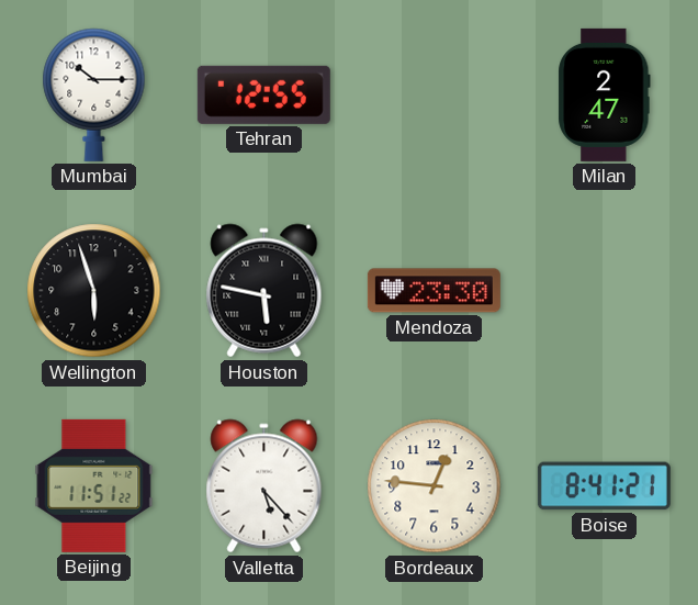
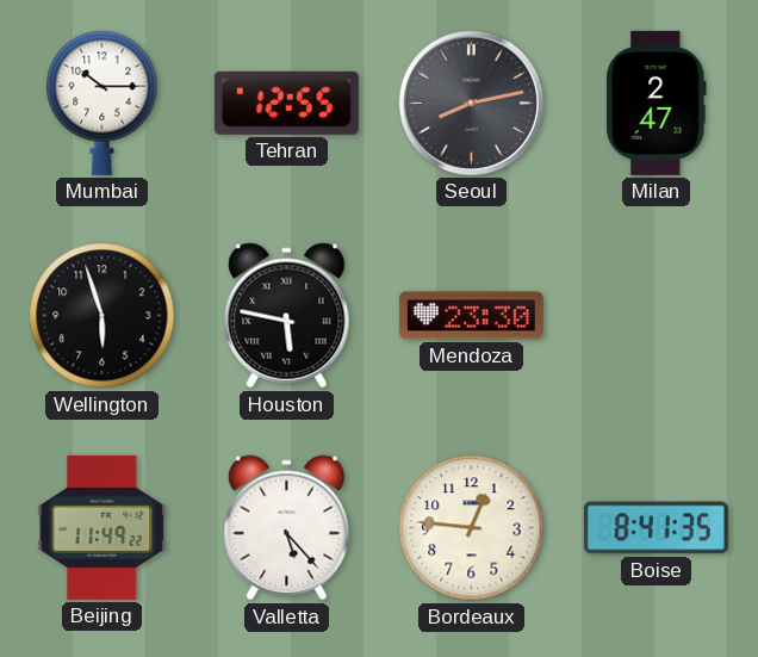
Seoul: none -> 8:13 (471, 103)
Beijing: 11:51 -> 11:49 (102, 527)
Boise: 8:41:21 -> 8:41:35 (656, 528)
